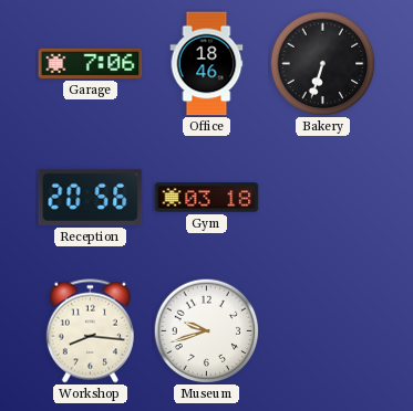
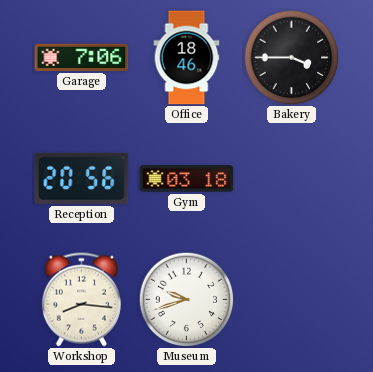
Bakery: 6:33 -> 3:45 (291, 57)
